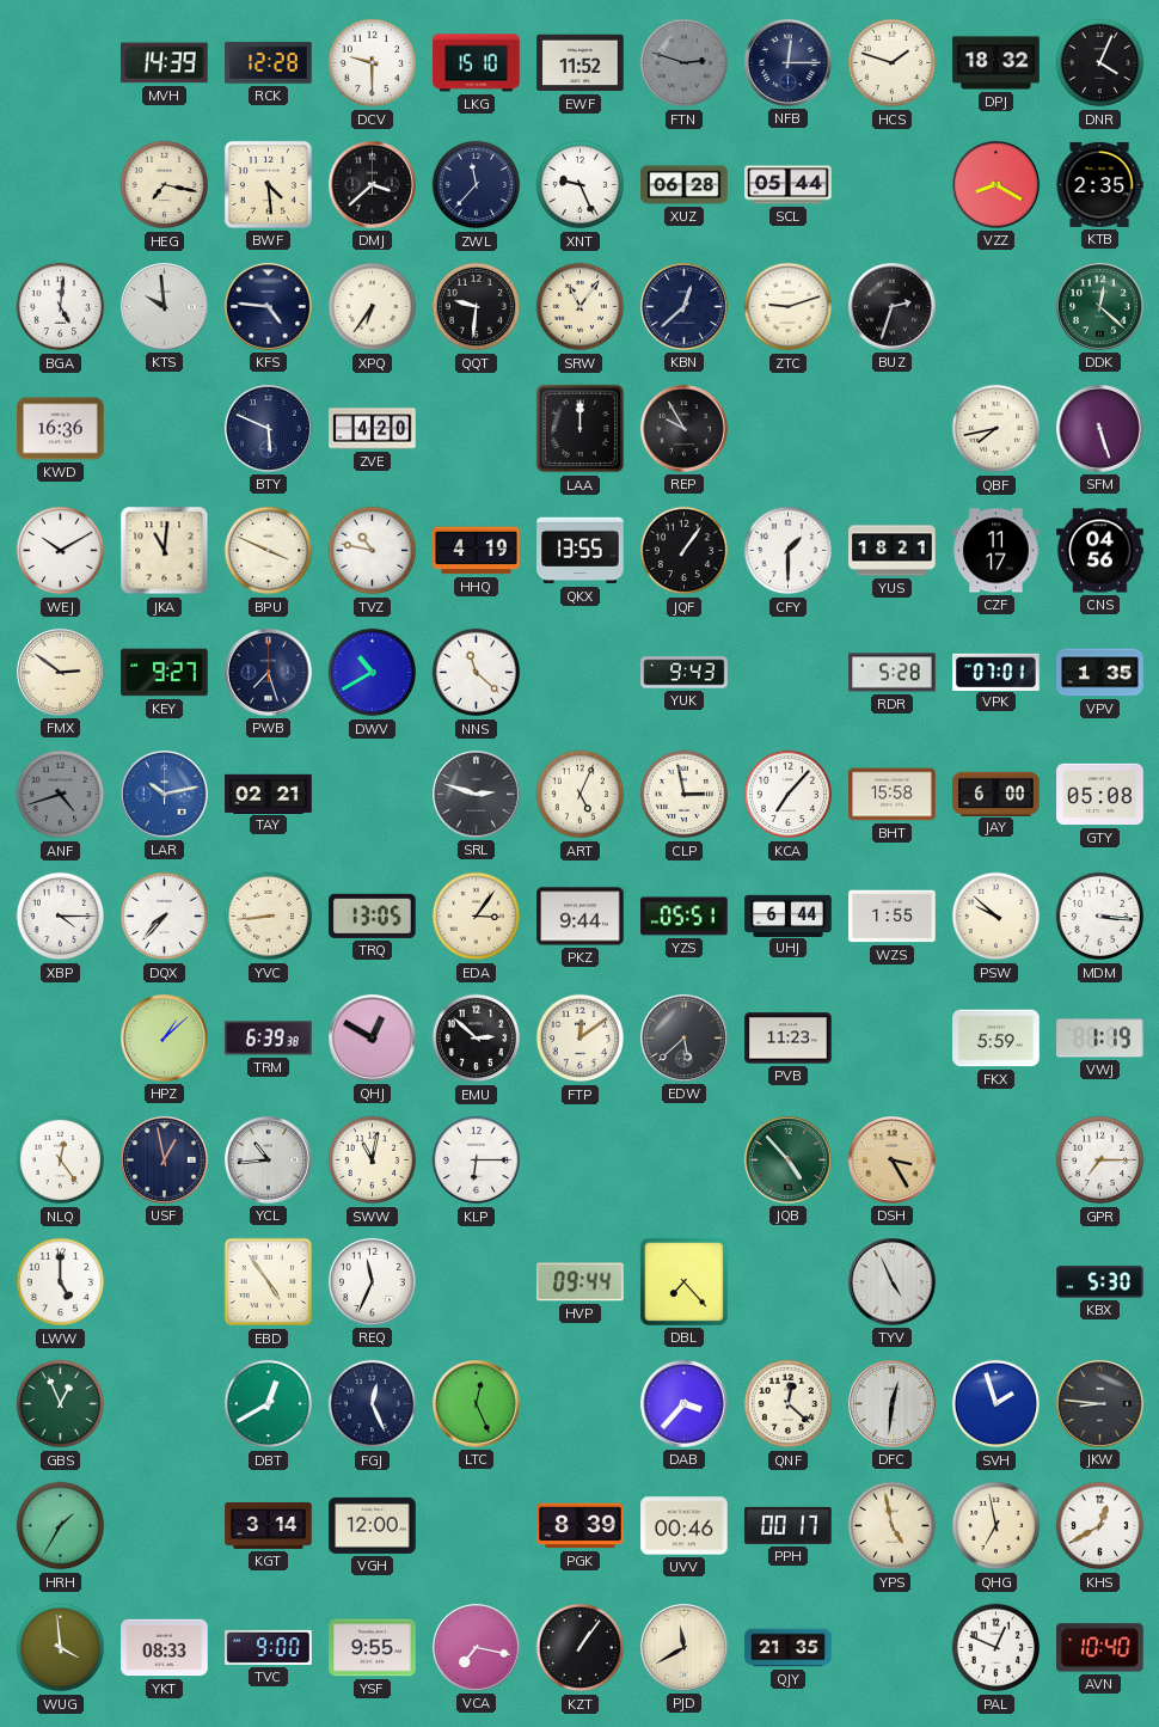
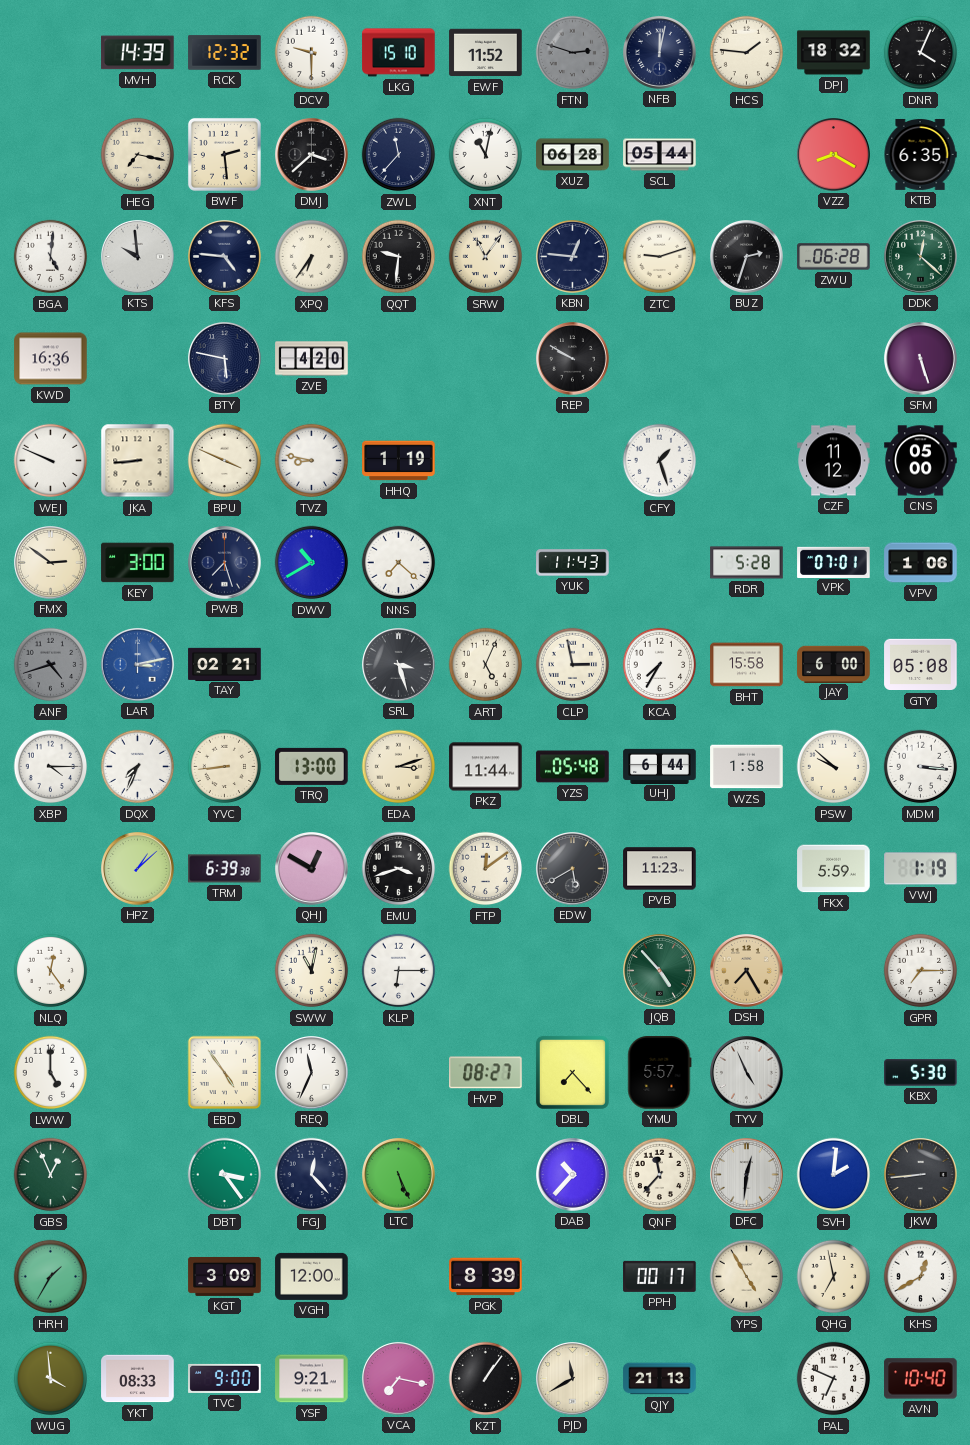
RCK: 12:28 -> 12:32 (225, 53)
NFB: 12:15 -> 12:02 (660, 53)
HCS: 1:48 -> 1:46 (747, 53)
BWF: 4:29 -> 2:29 (224, 154)
XNT: 9:26 -> 11:02 (486, 155)
KTB: 2:35 -> 6:35 (920, 154)
KBN: 12:38 -> 12:46 (573, 257)
ZWU: none -> 06:28 (834, 257)
BTY: 5:49 -> 5:47 (225, 359)
LAA: 12:00 -> none (581, 429)
REP: 9:55 -> 9:50 (573, 359)
QBF: 7:43 -> none (997, 429)
WEJ: 10:10 -> 9:49 (51, 461)
JKA: 11:01 -> 8:44 (138, 461)
TVZ: 10:47 -> 8:47 (312, 461)
HHQ: 4:19 -> 1:19 (399, 461)
QKX: 13:55 -> none (581, 551)
JQF: 1:06 -> none (685, 551)
CFY: 1:30 -> 1:27 (660, 461)
YUS: 18:21 -> none (893, 551)
CZF: 11:17 -> 11:12 (834, 461)
CNS: 04:56 -> 05:00 (921, 461)
KEY: 9:27 -> 3:00 (138, 563)
NNS: 11:22 -> 7:22 (399, 563)
YUK: 9:43 -> 11:43 (573, 563)
VPV: 1:35 -> 1:06 (921, 563)
LAR: 10:13 -> 3:13 (138, 665)
SRL: 2:48 -> 3:27 (399, 665)
KCA: 7:07 -> 7:35 (660, 665)
DQX: 7:37 -> 7:34 (138, 767)
TRQ: 13:05 -> 13:00 (312, 766)
EDA: 3:06 -> 3:12 (399, 767)
PKZ: 9:44 -> 11:44 (486, 767)
YZS: 05:51 -> 05:48 (573, 767)
WZS: 1:55 -> 1:58 (747, 767)
EMU: 2:52 -> 3:42 (399, 869)
EDW: 5:38 -> 5:40 (573, 869)
USF: 12:58 -> none (165, 1160)
YCL: 10:44 -> none (269, 1160)
DSH: 3:25 -> 7:25 (747, 971)
HVP: 09:44 -> 08:27 (486, 1073)
YMU: none -> 5:57 (660, 1073)
DBT: 12:40 -> 3:24 (225, 1175)
FGJ: 12:26 -> 12:23 (312, 1175)
LTC: 12:26 -> 5:26 (399, 1175)
DAB: 3:37 -> 10:37 (573, 1175)
QNF: 12:22 -> 11:37 (660, 1175)
SVH: 1:57 -> 2:01 (834, 1175)
JKW: 8:46 -> 8:44 (921, 1175)
KGT: 3:14 -> 3:09 (225, 1276)
UVV: 00:46 -> none (685, 1526)
YPS: 4:58 -> 4:55 (747, 1277)
YSF: 9:55 -> 9:21 (312, 1379)
QJY: 21:35 -> 21:13 (660, 1379)
PAL: 12:49 -> 6:49 (834, 1379)
